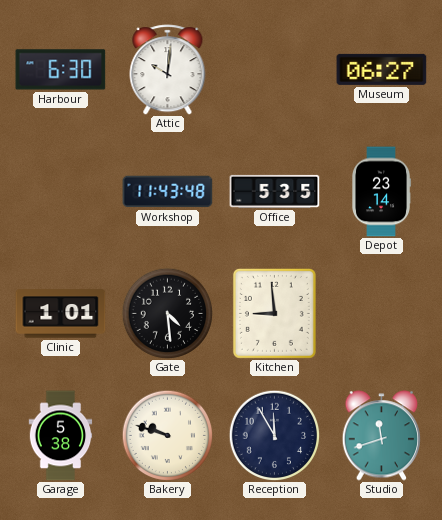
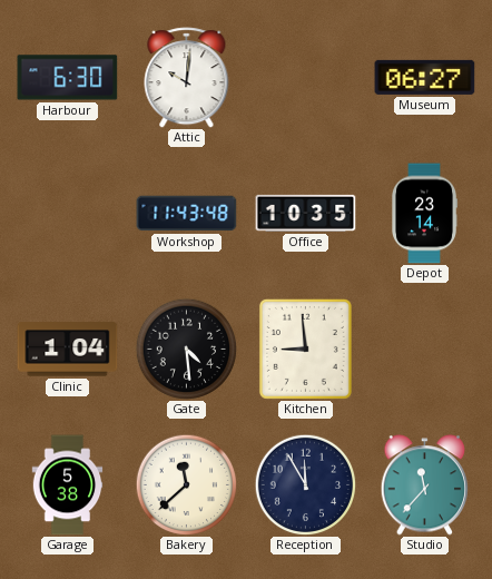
Office: 5:35 -> 10:35 (306, 213)
Clinic: 1:01 -> 1:04 (68, 350)
Bakery: 9:48 -> 11:38 (186, 484)
Studio: 11:42 -> 11:37 (425, 485)
